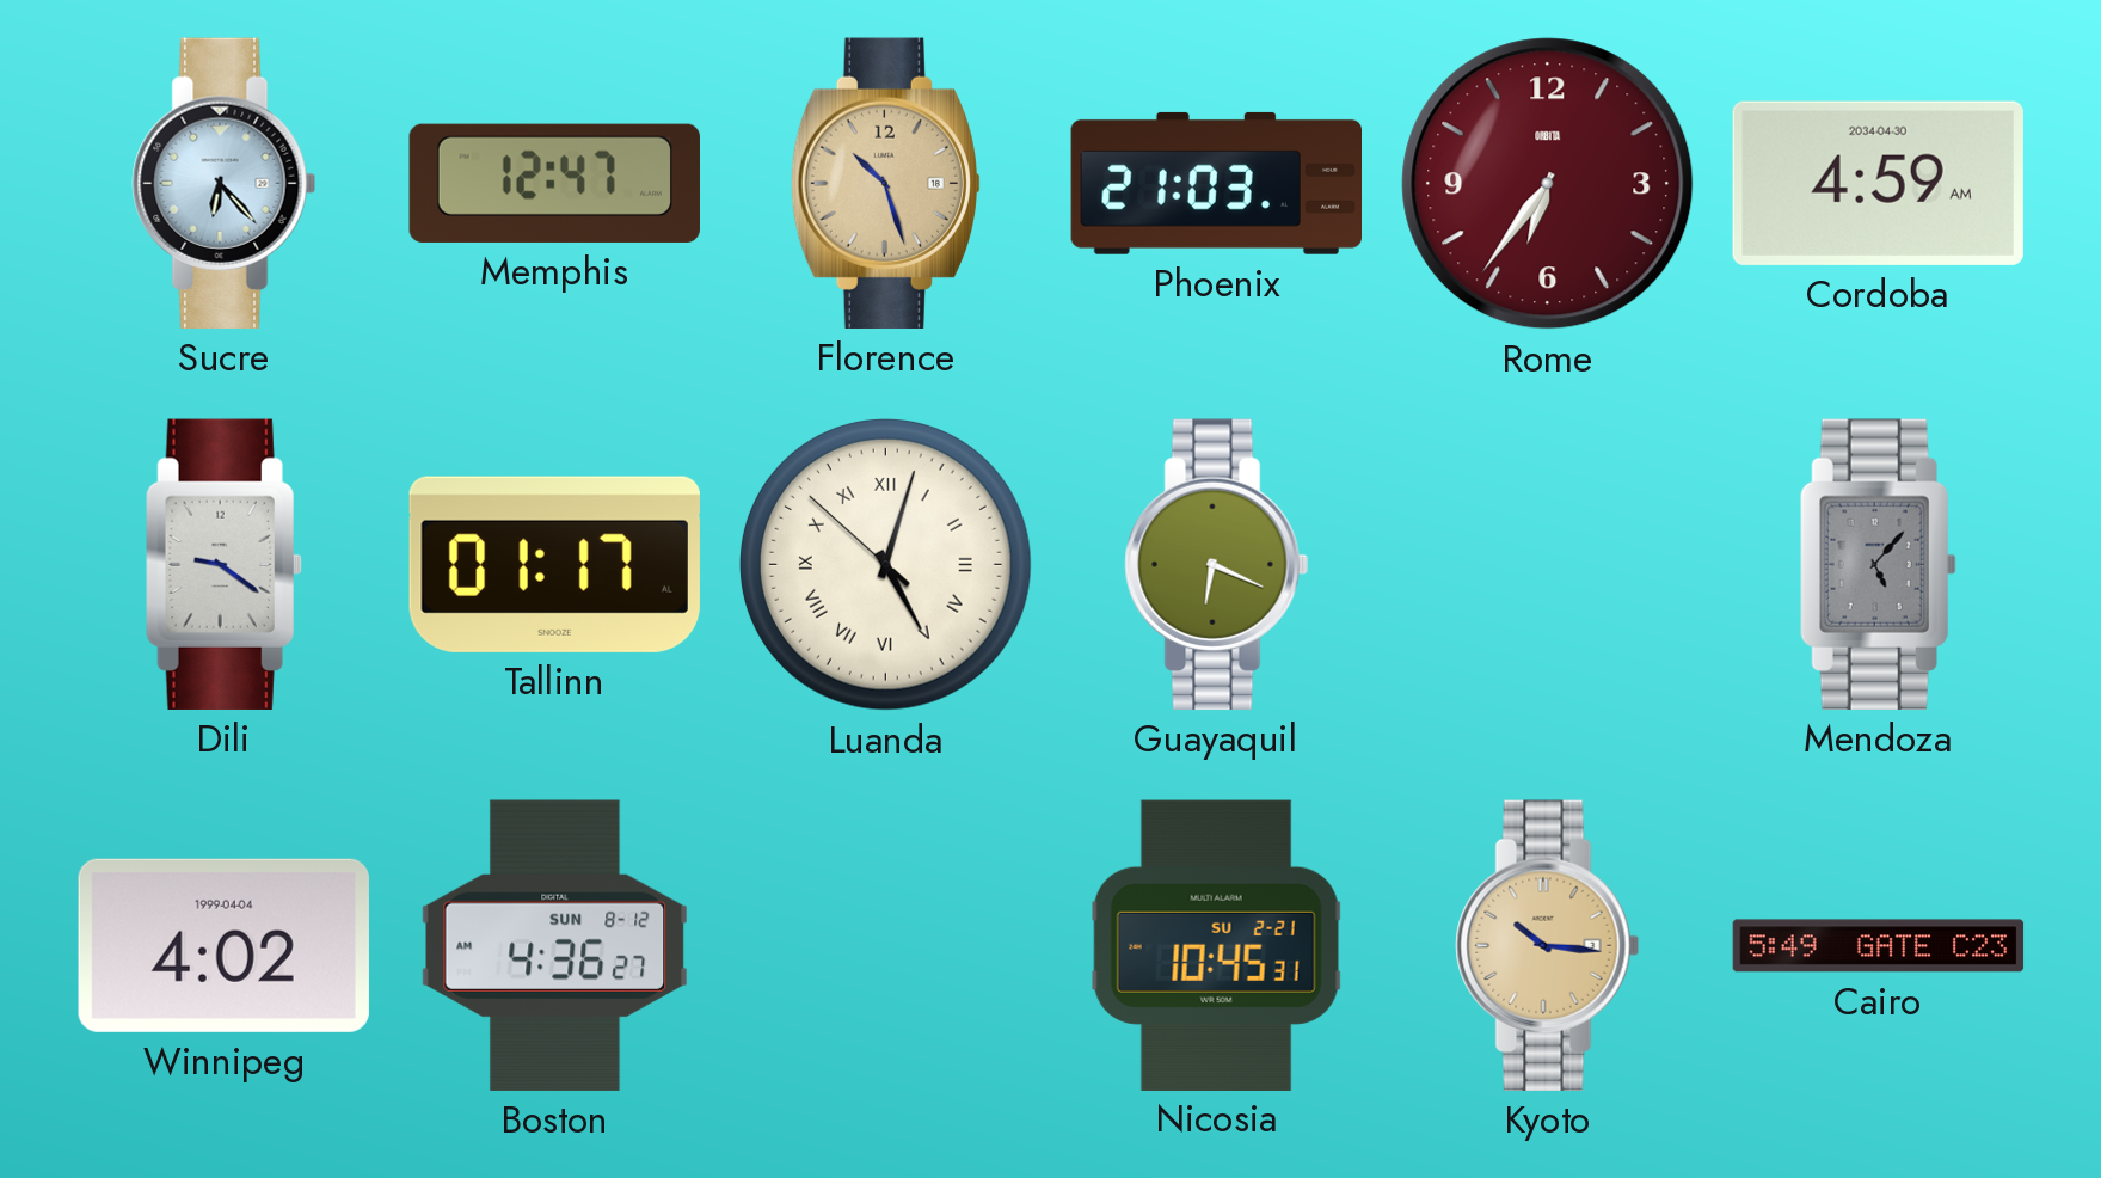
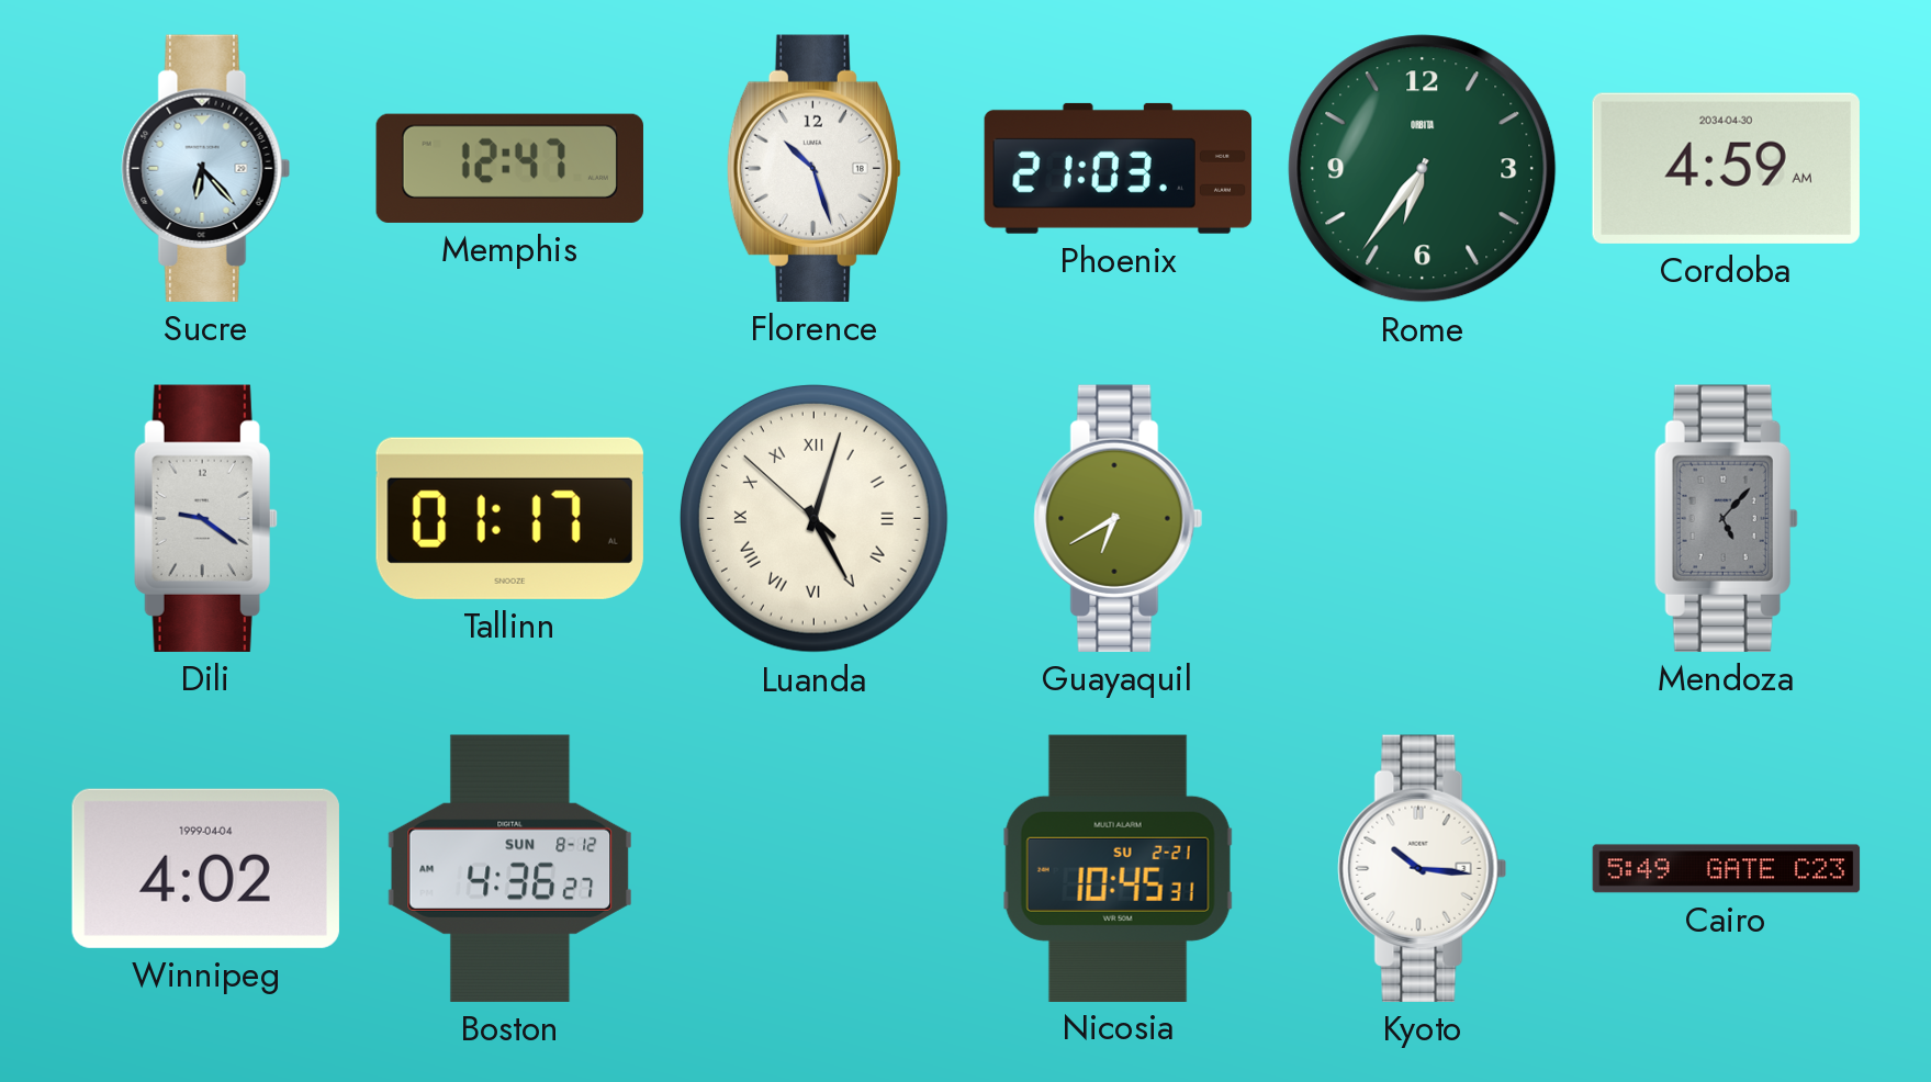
Florence dial: champagne -> white (813, 168)
Rome dial: burgundy -> green (1423, 169)
Guayaquil: 6:19 -> 6:40 (1119, 518)
Kyoto dial: champagne -> white (1423, 868)
